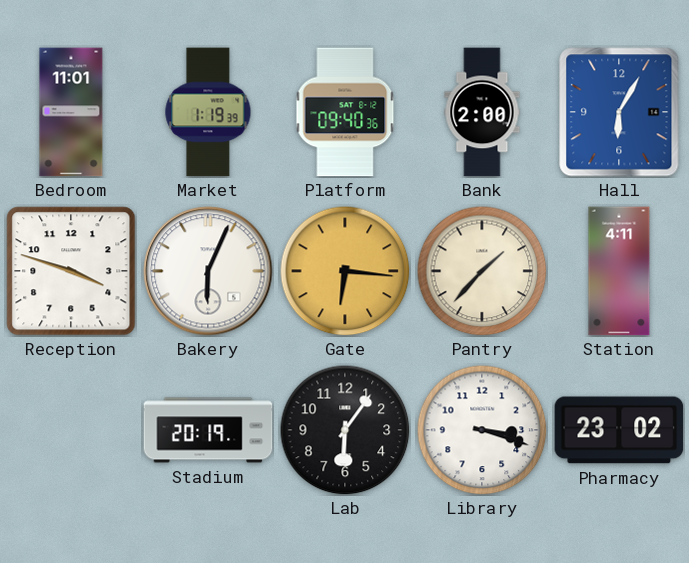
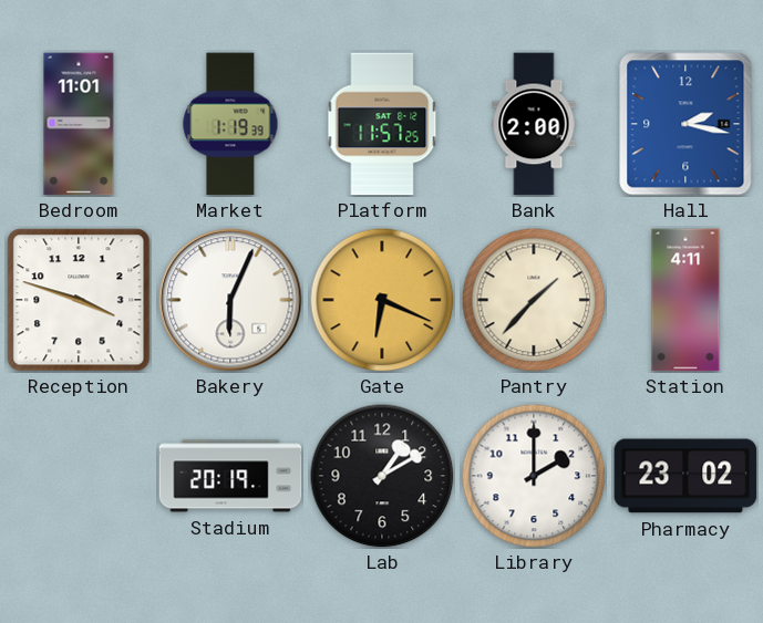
Platform: 09:40 -> 11:57 (382, 124)
Hall: 6:05 -> 2:17 (685, 124)
Gate: 6:16 -> 6:19 (382, 300)
Lab: 6:06 -> 1:10 (382, 476)
Library: 3:18 -> 2:00 (534, 476)
